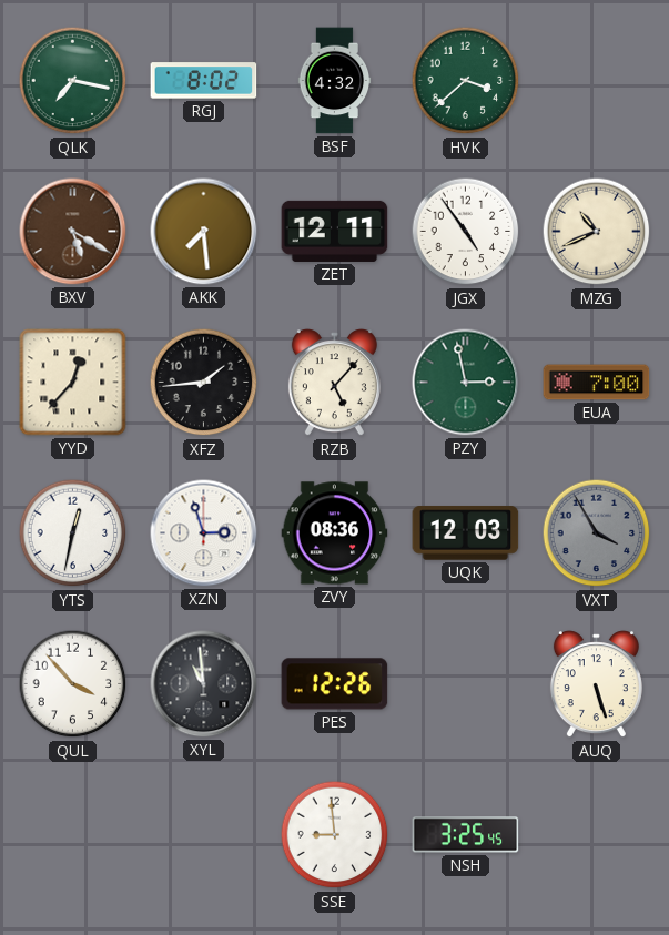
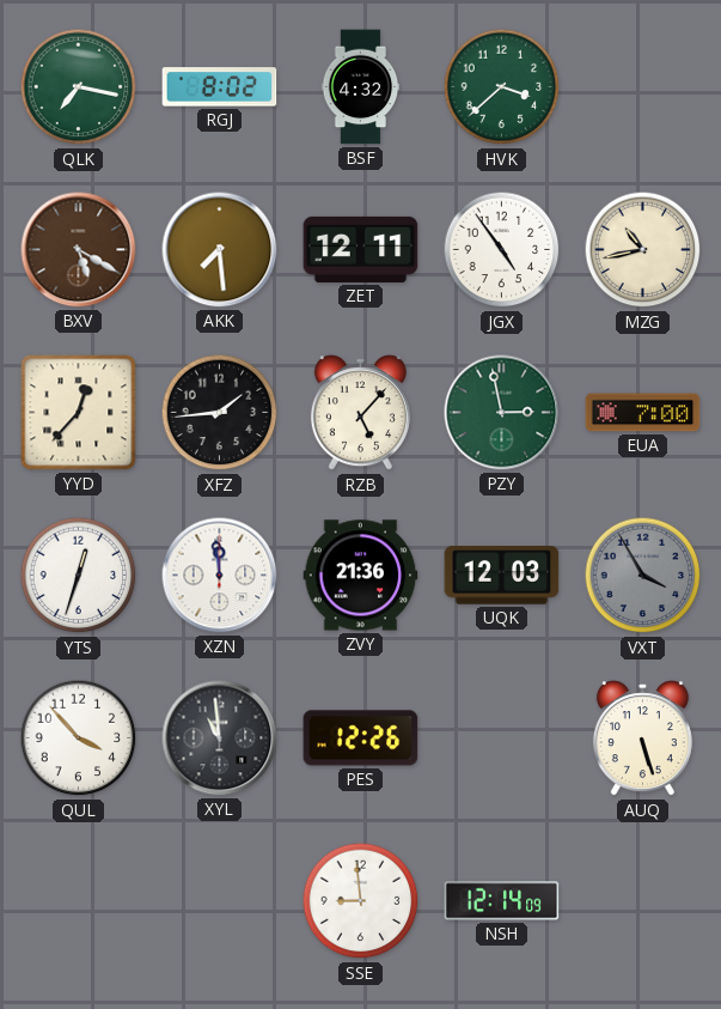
MZG: 10:41 -> 10:43 (643, 250)
YTS: 12:32 -> 12:33 (79, 576)
XZN: 2:57 -> 11:59 (220, 576)
ZVY: 08:36 -> 21:36 (361, 576)
NSH: 3:25 -> 12:14 (502, 901)
